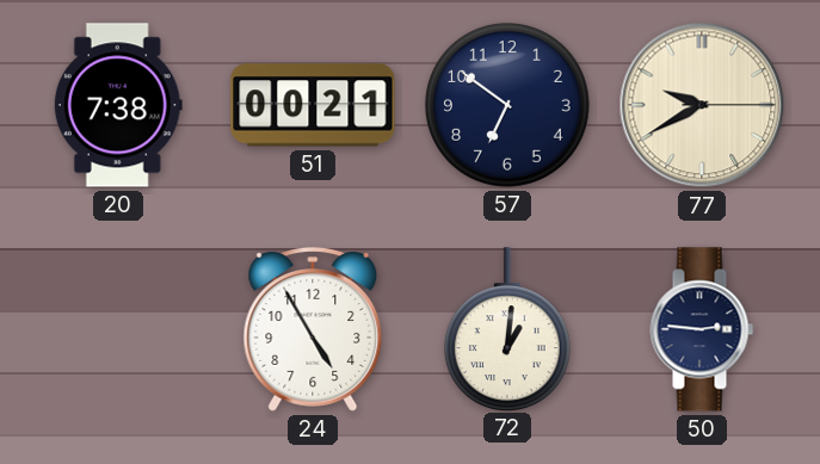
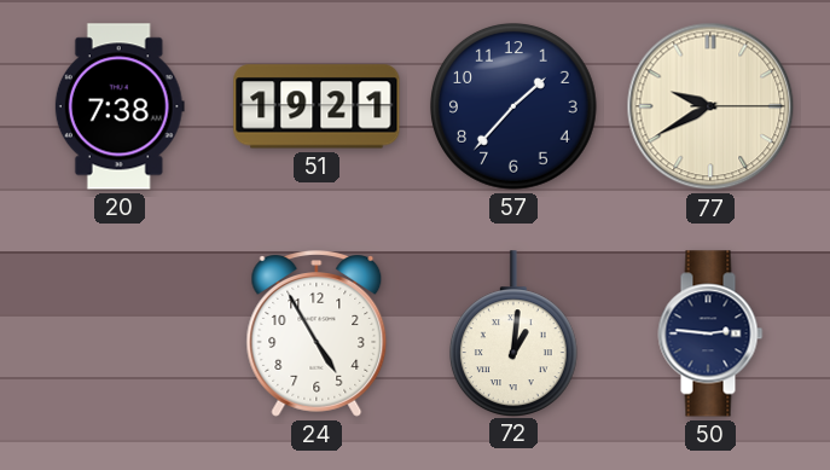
51: 00:21 -> 19:21 (317, 106)
57: 6:51 -> 1:37 (515, 108)
